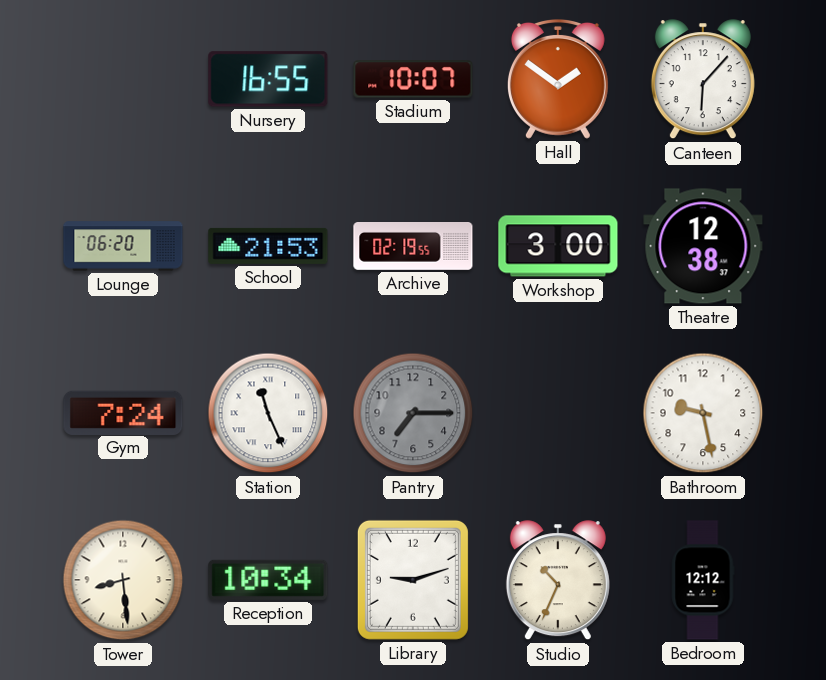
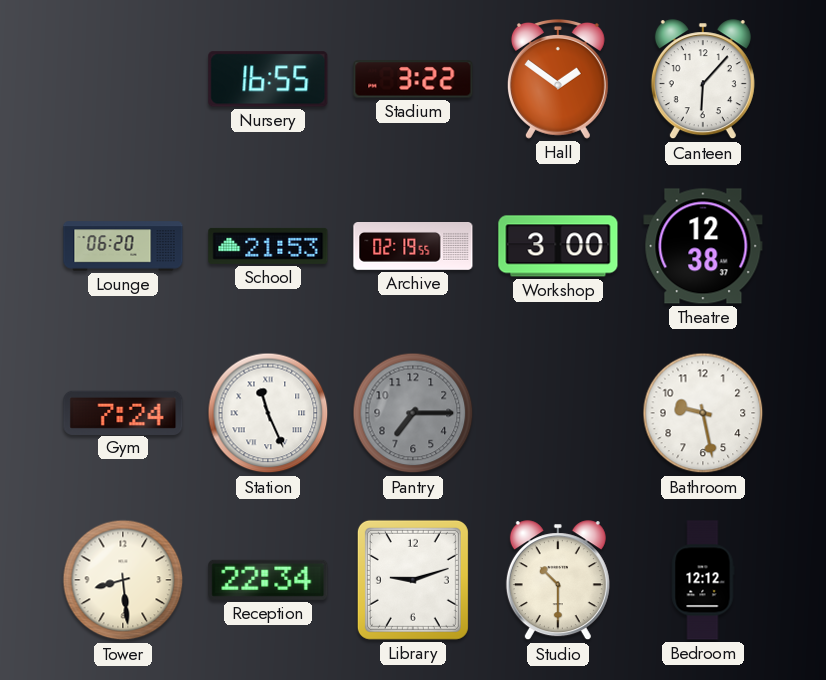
Stadium: 10:07 -> 3:22 (413, 79)
Reception: 10:34 -> 22:34 (268, 580)
Studio: 10:34 -> 10:30 (558, 581)
